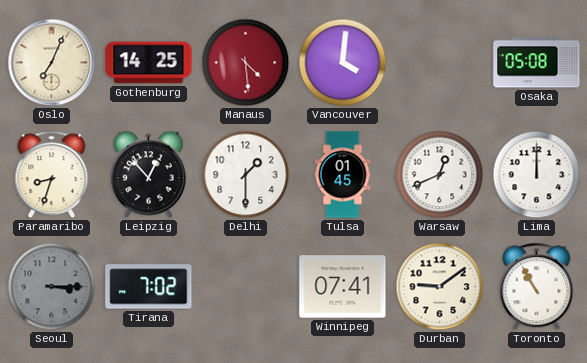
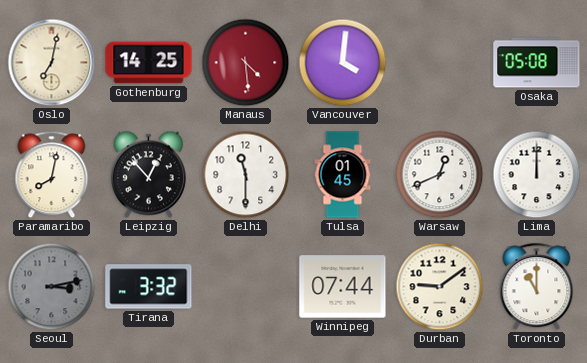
Oslo: 7:04 -> 7:02 (52, 63)
Paramaribo: 8:33 -> 8:02 (52, 175)
Delhi: 1:30 -> 11:30 (246, 175)
Seoul: 3:15 -> 3:13 (52, 287)
Tirana: 7:02 -> 3:32 (149, 287)
Winnipeg: 07:41 -> 07:44 (343, 287)
Toronto: 10:55 -> 11:00 (537, 287)
